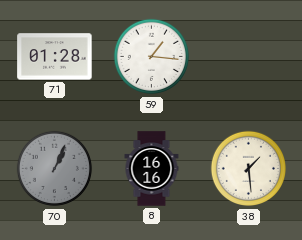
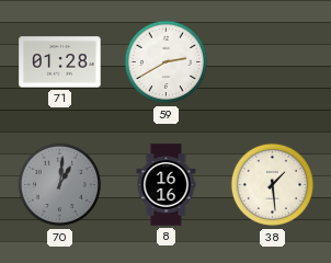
59: 1:16 -> 2:40 (167, 62)
70: 1:04 -> 1:01 (60, 185)
